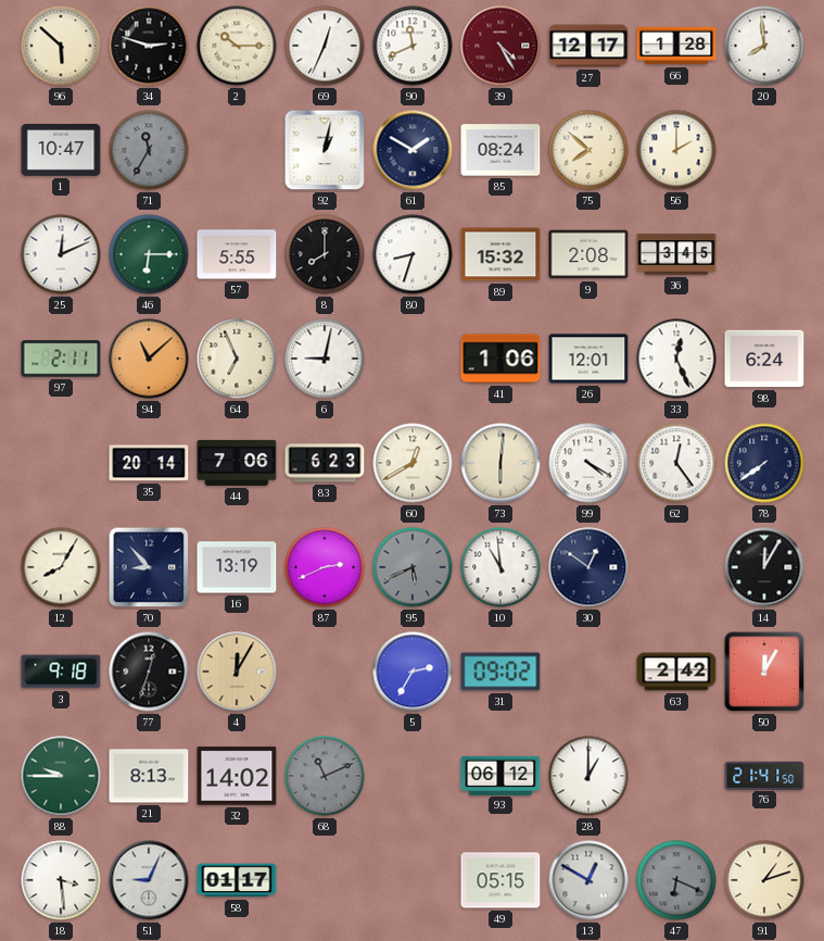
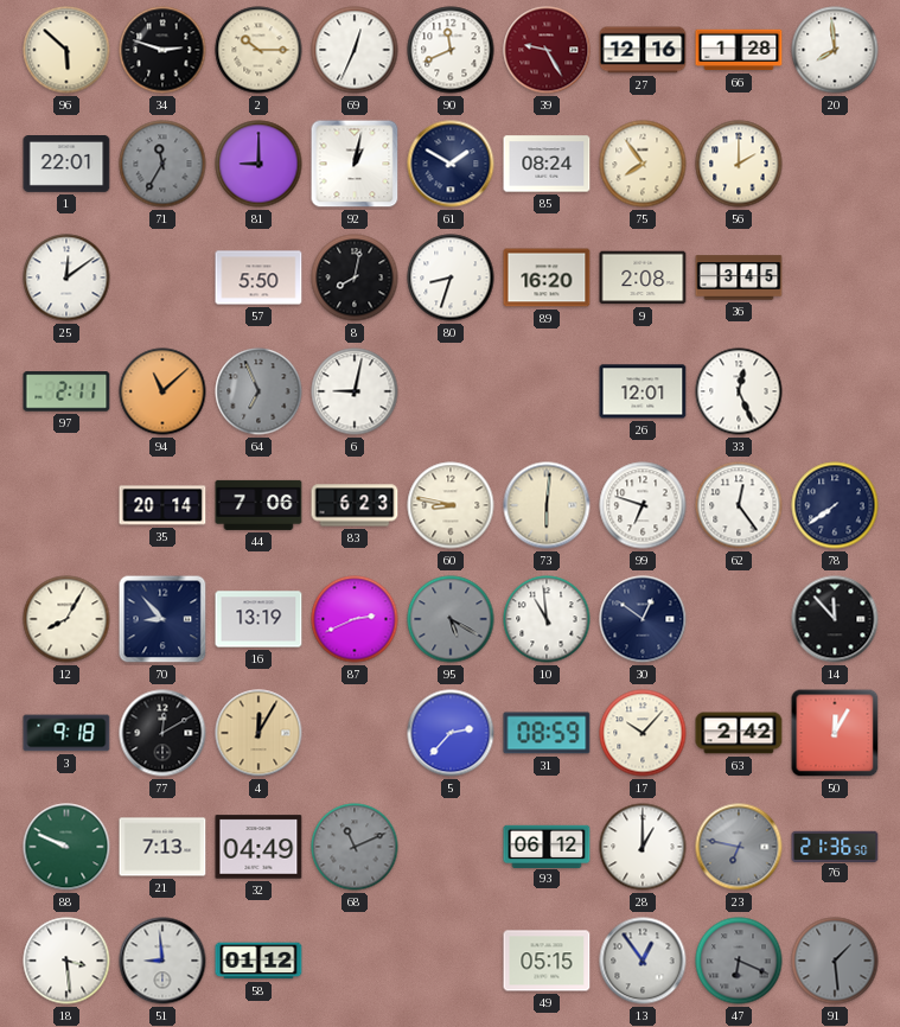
39: 4:25 -> 9:25 (547, 50)
27: 12:17 -> 12:16 (643, 50)
1: 10:47 -> 22:01 (66, 165)
81: none -> 9:00 (258, 164)
75: 7:52 -> 7:54 (643, 164)
25: 12:11 -> 12:09 (66, 278)
46: 6:15 -> none (149, 254)
57: 5:55 -> 5:50 (258, 278)
8: 8:00 -> 8:02 (355, 278)
89: 15:32 -> 16:20 (547, 278)
64 dial: cream -> grey (258, 391)
41: 1:06 -> none (500, 359)
98: 6:24 -> none (764, 359)
60: 12:40 -> 8:47 (451, 505)
99: 4:20 -> 6:48 (643, 505)
95: 5:41 -> 5:20 (451, 619)
14: 12:05 -> 11:53 (835, 619)
77: 12:33 -> 12:10 (162, 733)
5: 2:35 -> 2:37 (451, 733)
31: 09:02 -> 08:59 (547, 733)
17: none -> 10:07 (643, 733)
88: 9:45 -> 9:49 (66, 847)
21: 8:13 -> 7:13 (162, 847)
32: 14:02 -> 04:49 (258, 847)
23: none -> 6:47 (739, 847)
76: 21:41 -> 21:36 (835, 846)
51: 9:04 -> 8:59 (162, 961)
58: 01:17 -> 01:12 (258, 961)
13: 12:50 -> 12:54 (643, 961)
91: 1:12 -> 1:29 (835, 961)
91 dial: cream -> grey (835, 961)
